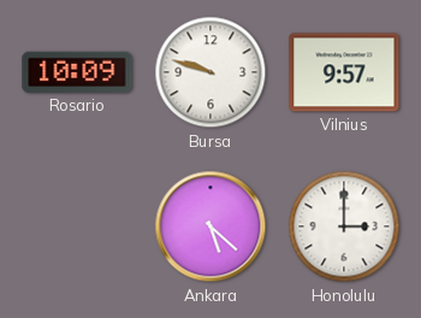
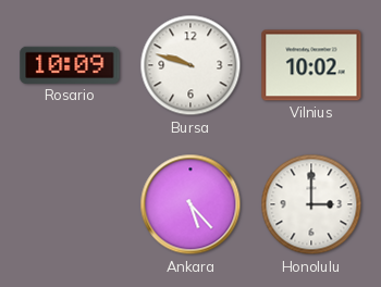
Vilnius: 9:57 -> 10:02 (311, 65)
Ankara: 5:22 -> 5:23 (190, 204)
